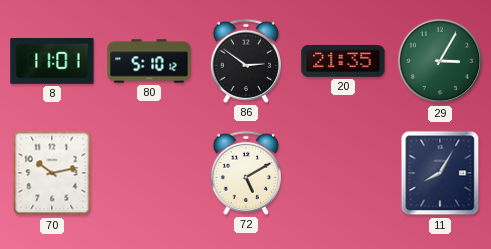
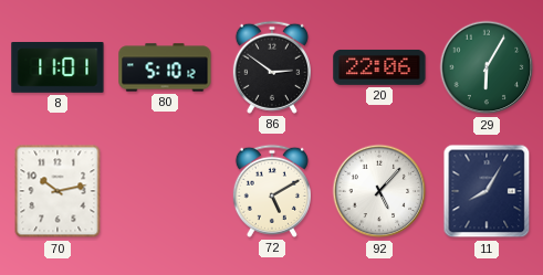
20: 21:35 -> 22:06 (379, 67)
29: 3:05 -> 6:05 (487, 67)
92: none -> 5:07 (379, 191)
